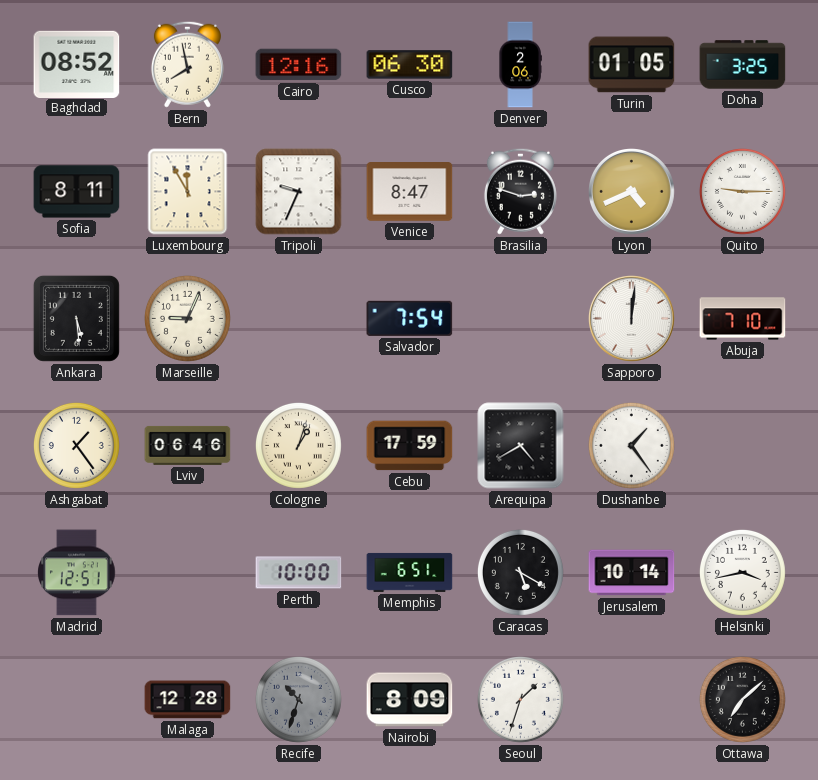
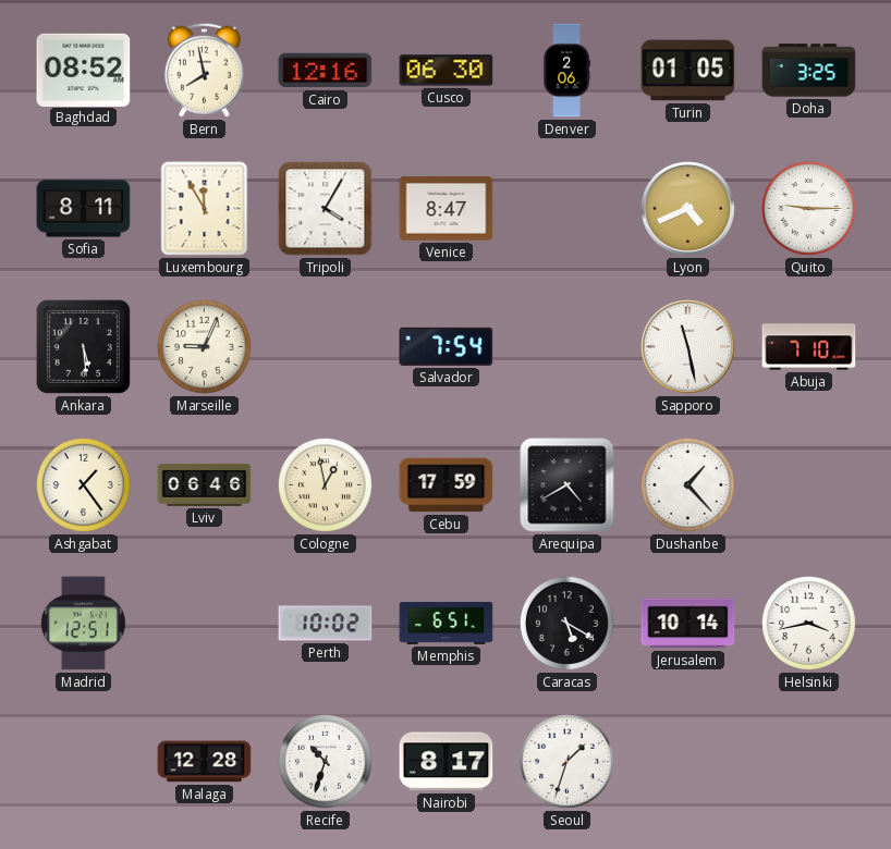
Tripoli: 9:34 -> 4:05 (326, 209)
Brasilia: 2:48 -> none (520, 191)
Sapporo: 12:01 -> 11:28 (688, 347)
Cologne: 1:03 -> 12:58 (325, 484)
Dushanbe: 1:24 -> 1:23 (687, 484)
Perth: 10:00 -> 10:02 (326, 624)
Recife dial: grey -> white (325, 761)
Nairobi: 8:09 -> 8:17 (447, 762)
Ottawa: 7:08 -> none (742, 699)
